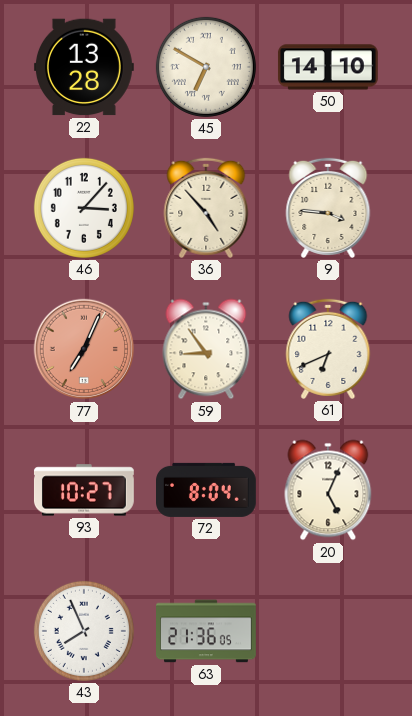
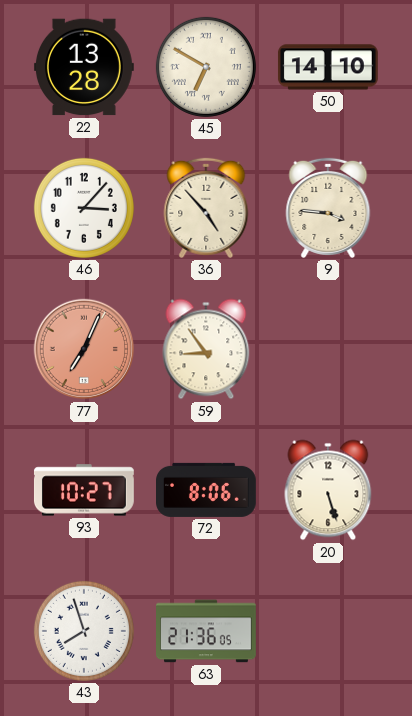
61: 6:41 -> none (328, 349)
72: 8:04 -> 8:06 (207, 490)
20: 5:04 -> 5:27 (328, 490)
43: 7:56 -> 7:57 (84, 631)
